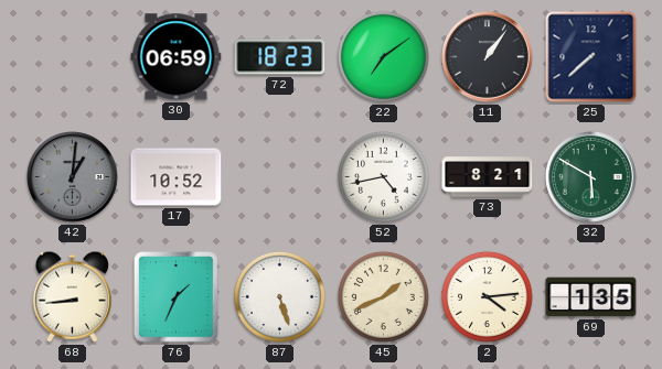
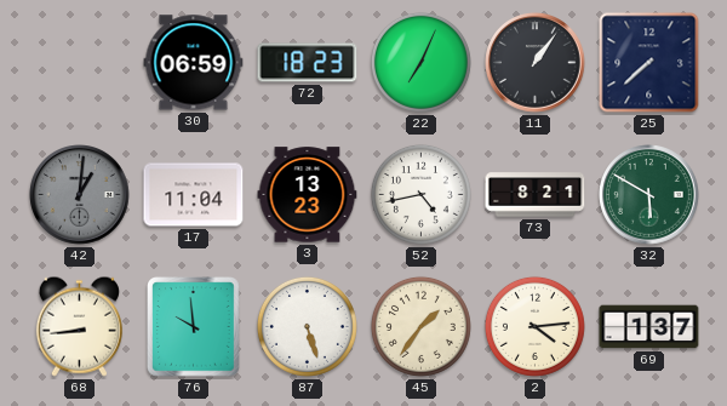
22: 7:09 -> 7:04 (420, 62)
17: 10:52 -> 11:04 (194, 195)
3: none -> 13:23 (308, 195)
76: 1:34 -> 9:59 (194, 327)
45: 1:41 -> 1:36 (420, 326)
69: 1:35 -> 1:37 (649, 327)
